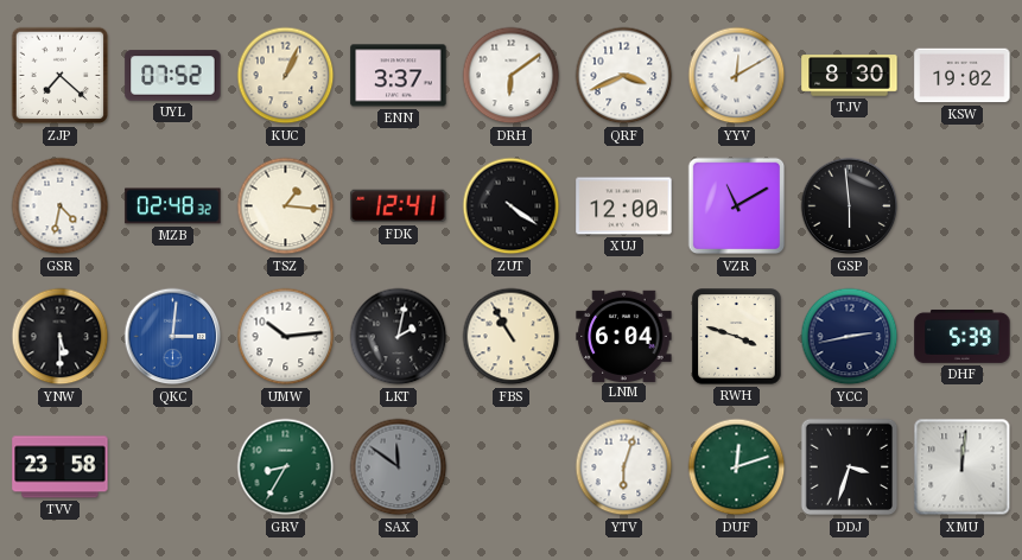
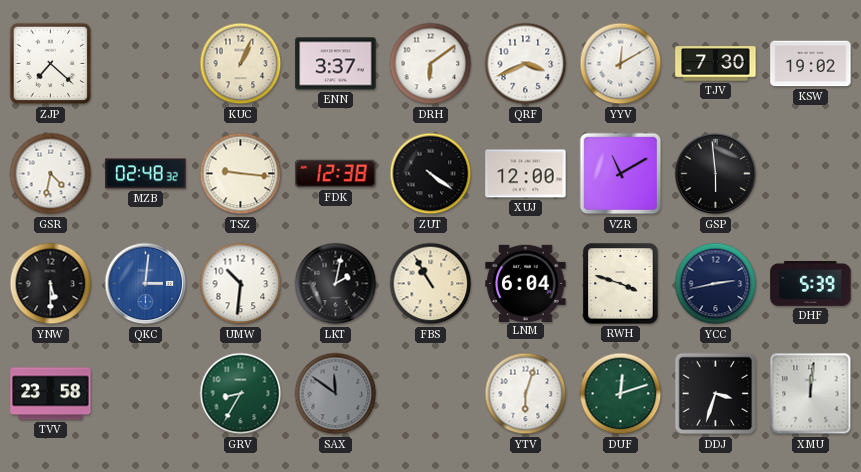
UYL: 07:52 -> none (173, 76)
TJV: 8:30 -> 7:30 (716, 64)
TSZ: 1:16 -> 9:16 (241, 174)
FDK: 12:41 -> 12:38 (336, 174)
UMW: 10:14 -> 10:31 (241, 284)
